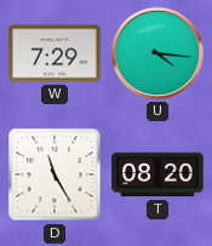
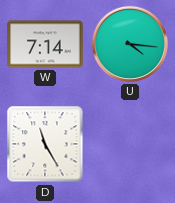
W: 7:29 -> 7:14 (45, 44)
T: 08:20 -> none (157, 175)
